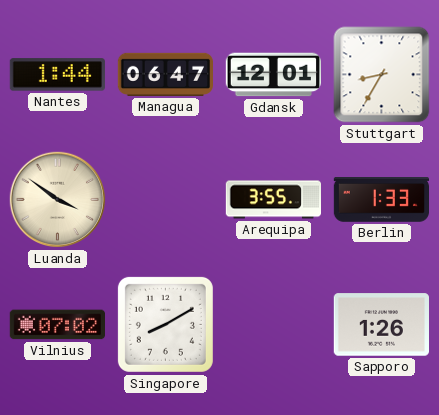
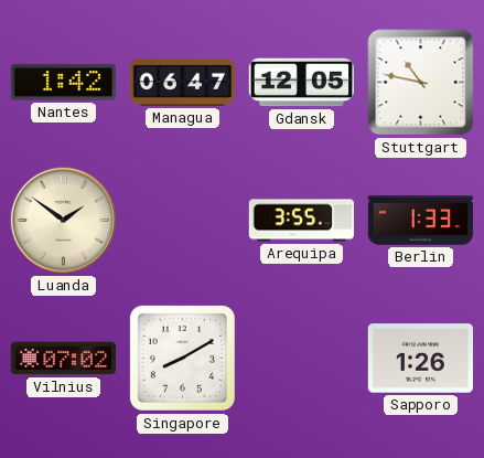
Nantes: 1:44 -> 1:42 (63, 83)
Gdansk: 12:01 -> 12:05 (301, 83)
Stuttgart: 8:35 -> 10:47 (421, 83)
Luanda: 3:51 -> 1:51 (64, 221)
